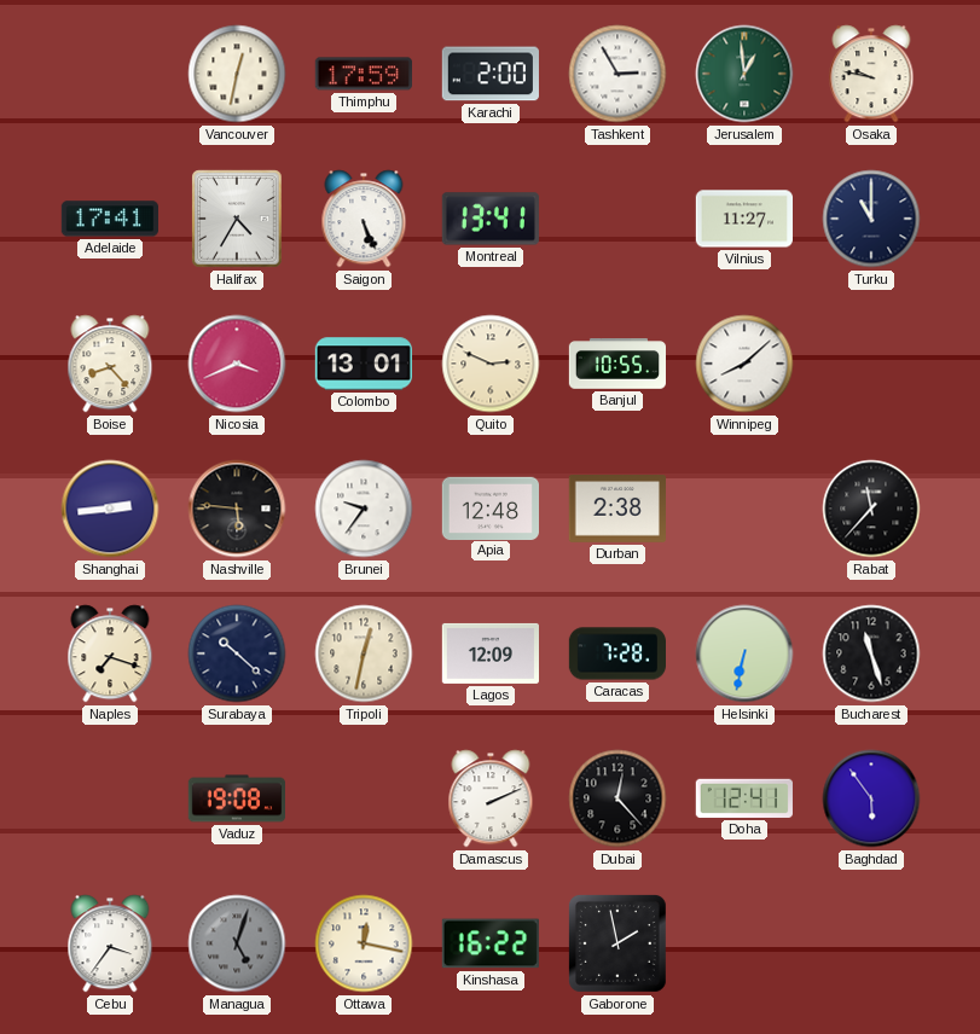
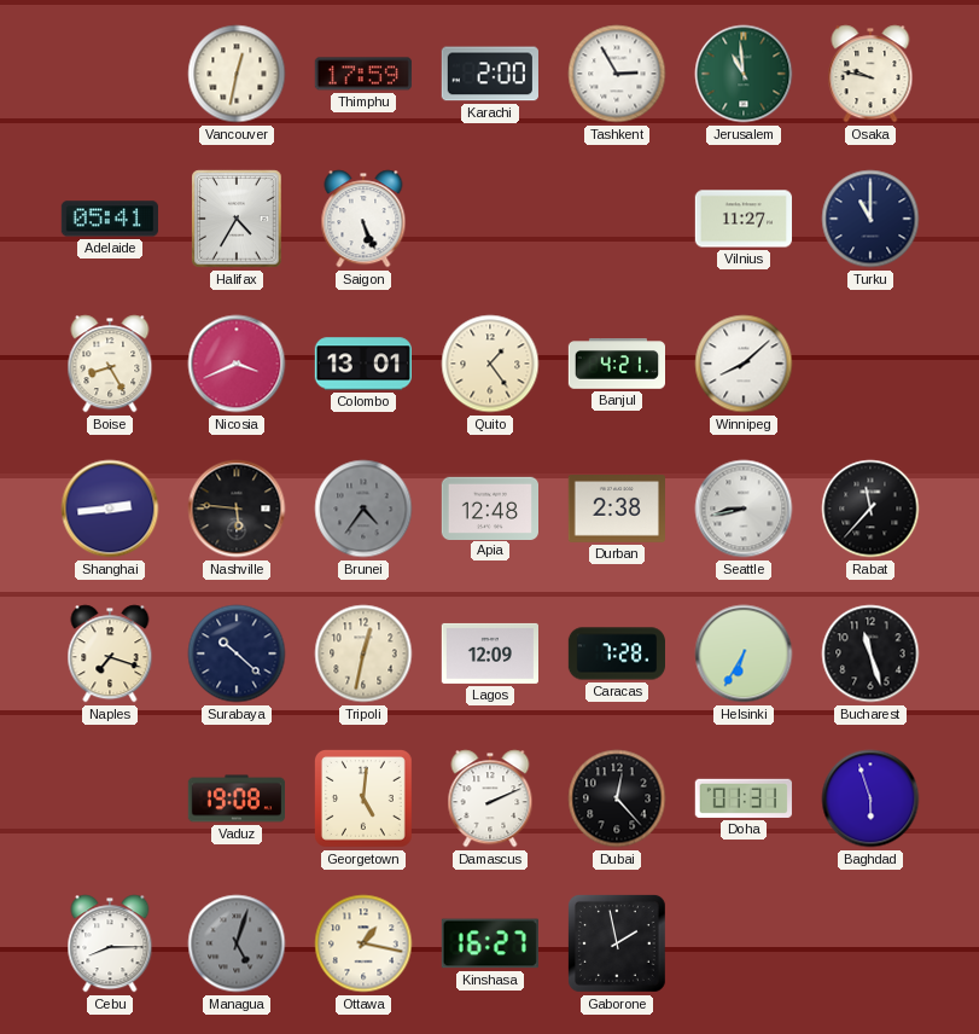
Jerusalem: 12:59 -> 10:59 (744, 74)
Adelaide: 17:41 -> 05:41 (110, 219)
Montreal: 13:41 -> none (491, 219)
Boise: 8:23 -> 8:25 (110, 364)
Quito: 2:49 -> 1:24 (490, 364)
Banjul: 10:55 -> 4:21 (616, 364)
Brunei: 9:36 -> 4:36 (363, 509)
Brunei dial: white -> grey (363, 509)
Seattle: none -> 8:43 (744, 509)
Helsinki: 6:32 -> 6:35 (744, 653)
Georgetown: none -> 5:01 (363, 798)
Doha: 12:41 -> 01:31 (744, 798)
Baghdad: 5:54 -> 5:57 (870, 798)
Cebu: 3:36 -> 8:15 (110, 943)
Ottawa: 12:17 -> 1:17 (363, 943)
Kinshasa: 16:22 -> 16:27 (490, 943)
